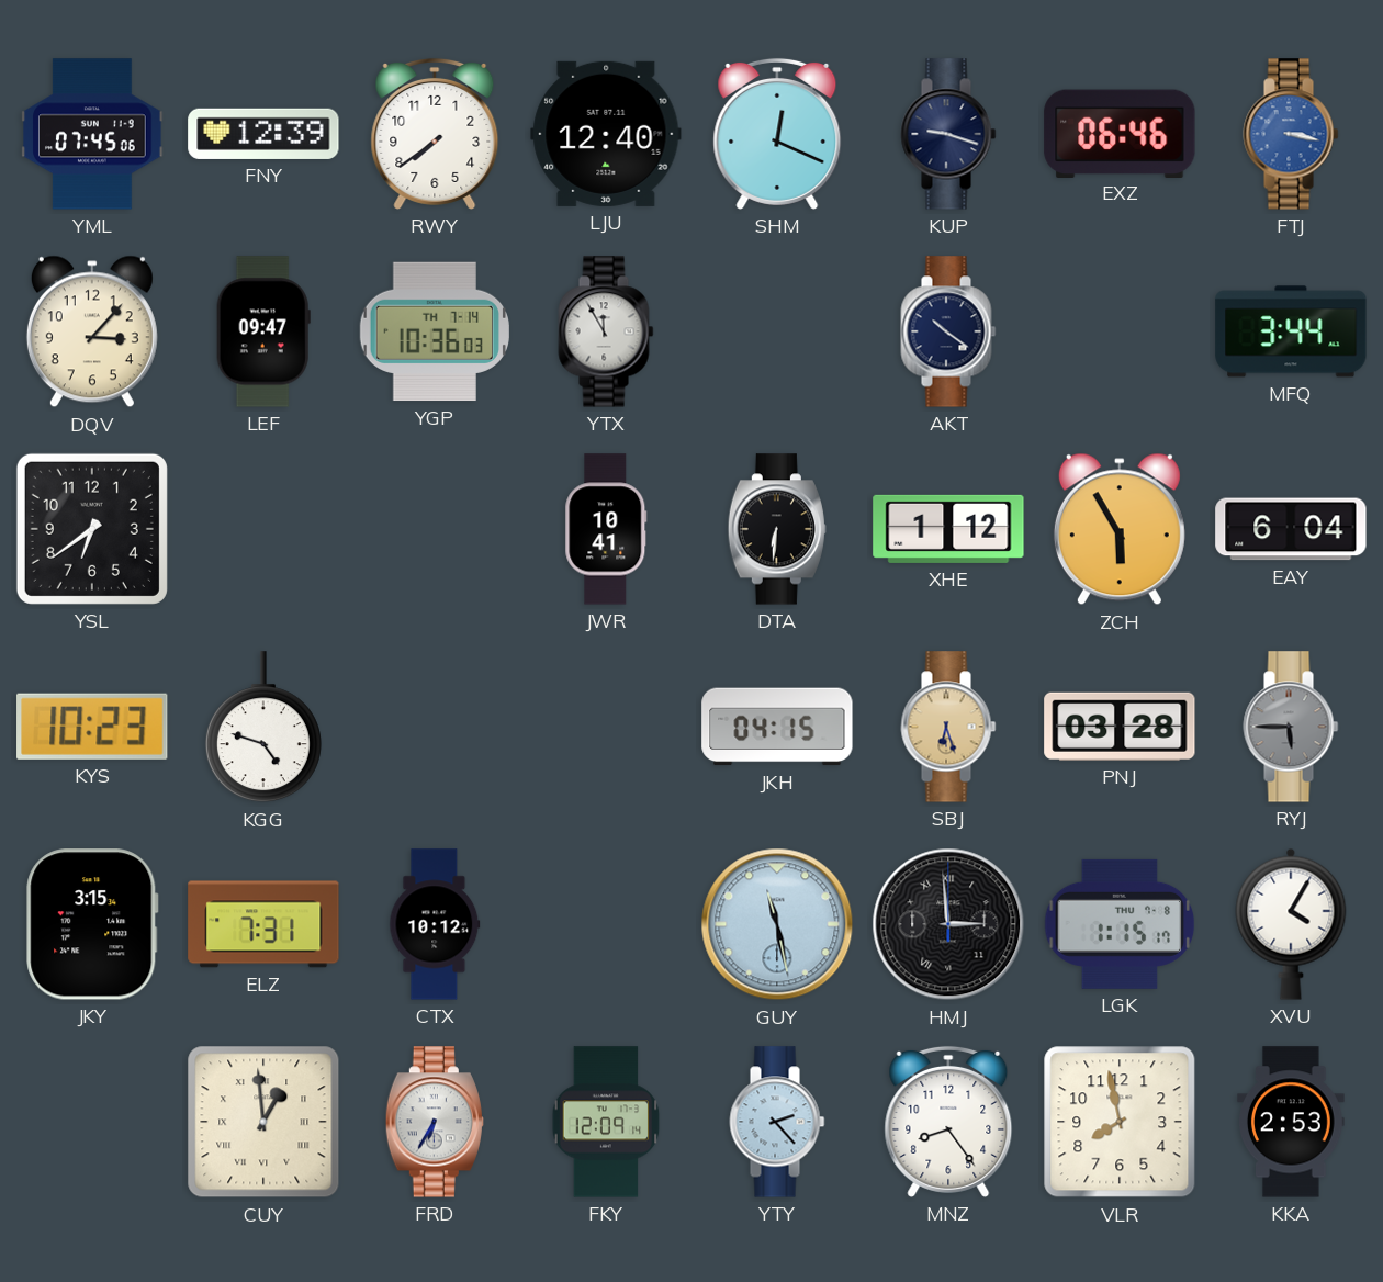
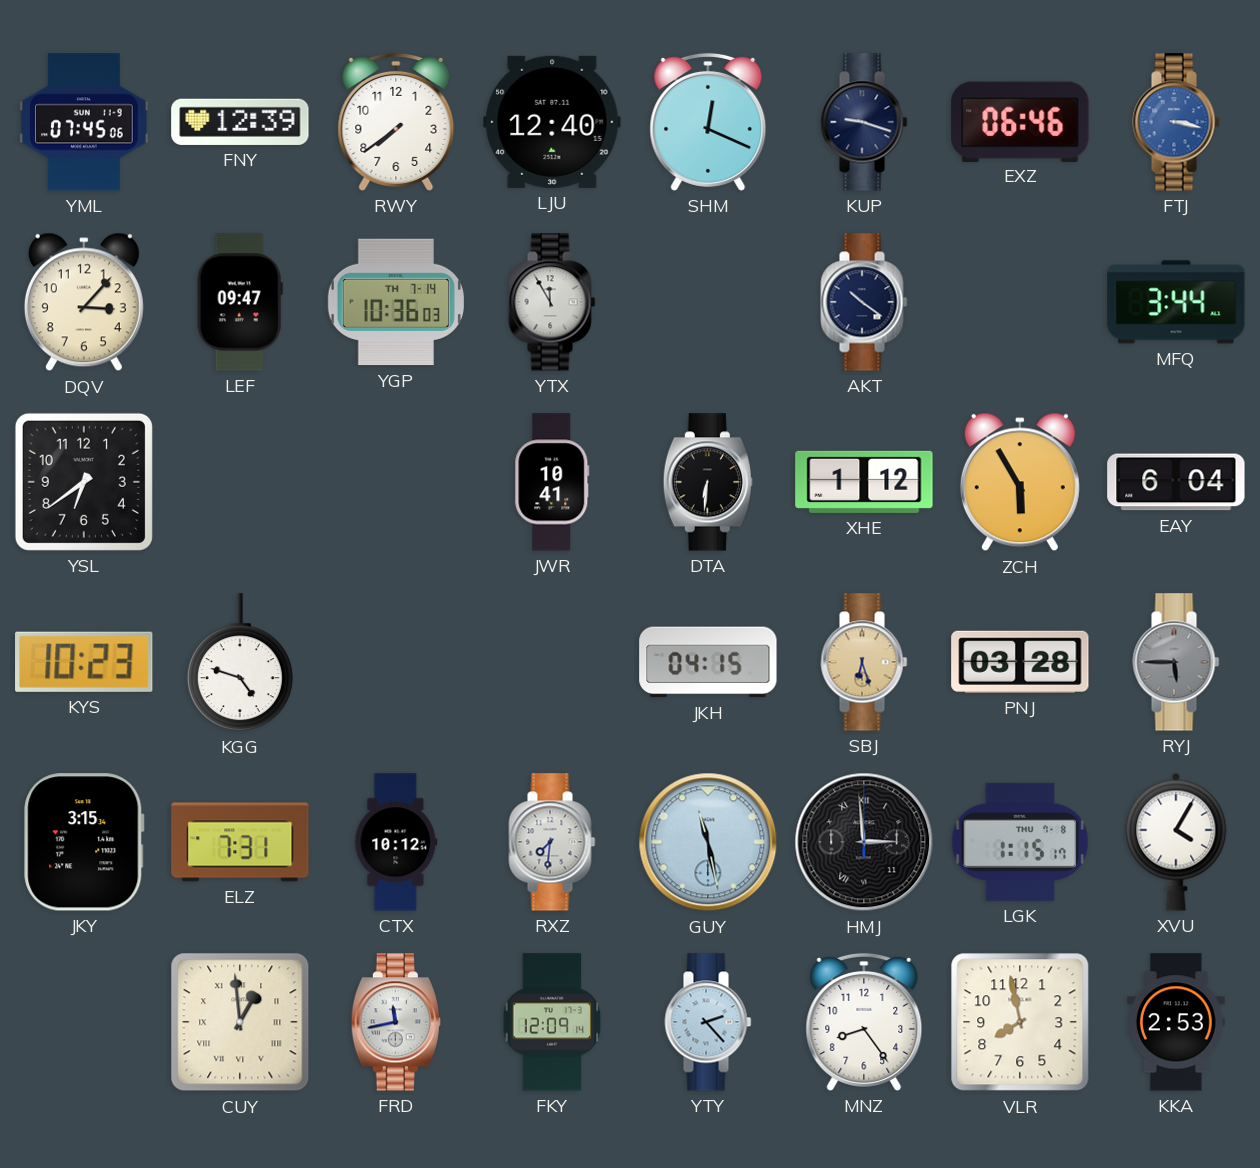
RXZ: none -> 7:31 (552, 842)
FRD: 6:35 -> 11:43 (396, 1022)
